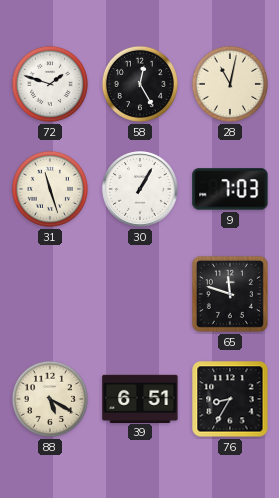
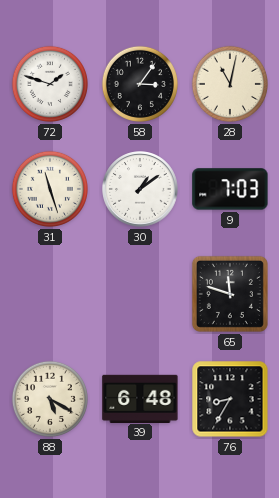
58: 12:25 -> 3:06 (140, 84)
30: 1:05 -> 1:09 (140, 189)
39: 6:51 -> 6:48 (140, 398)
